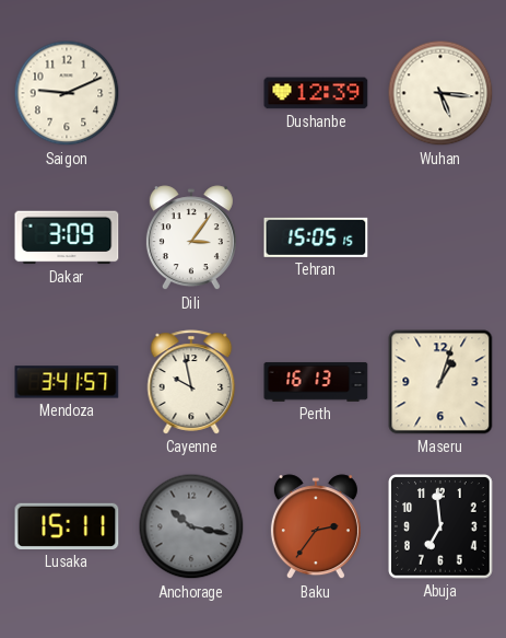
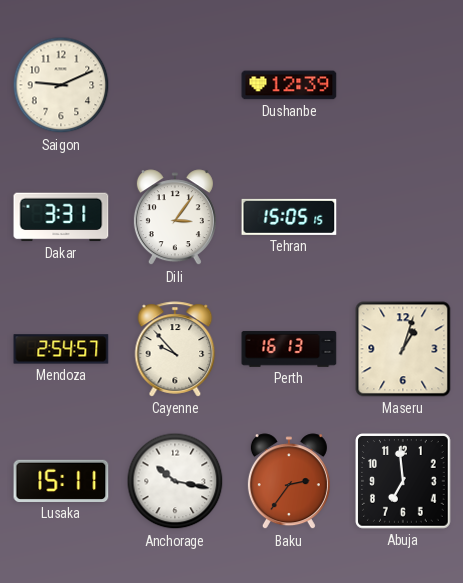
Wuhan: 5:16 -> none (440, 93)
Dakar: 3:09 -> 3:31 (61, 217)
Mendoza: 3:41 -> 2:54 (61, 349)
Cayenne: 9:58 -> 9:53 (175, 349)
Anchorage dial: grey -> white (175, 481)
